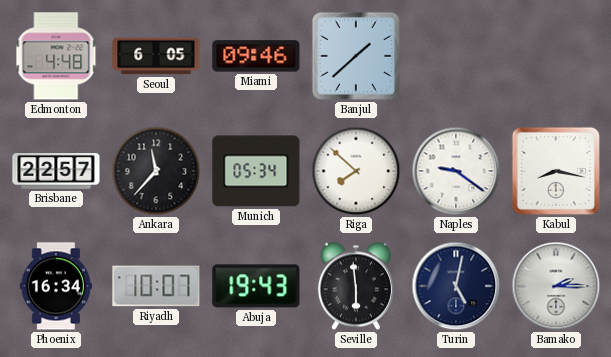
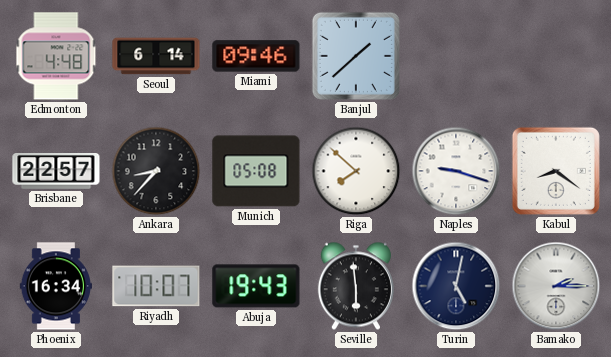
Seoul: 6:05 -> 6:14 (156, 56)
Ankara: 11:37 -> 8:37 (156, 171)
Munich: 05:34 -> 05:08 (256, 171)
Naples: 9:21 -> 9:18 (456, 171)
Kabul: 8:17 -> 8:21 (556, 171)
